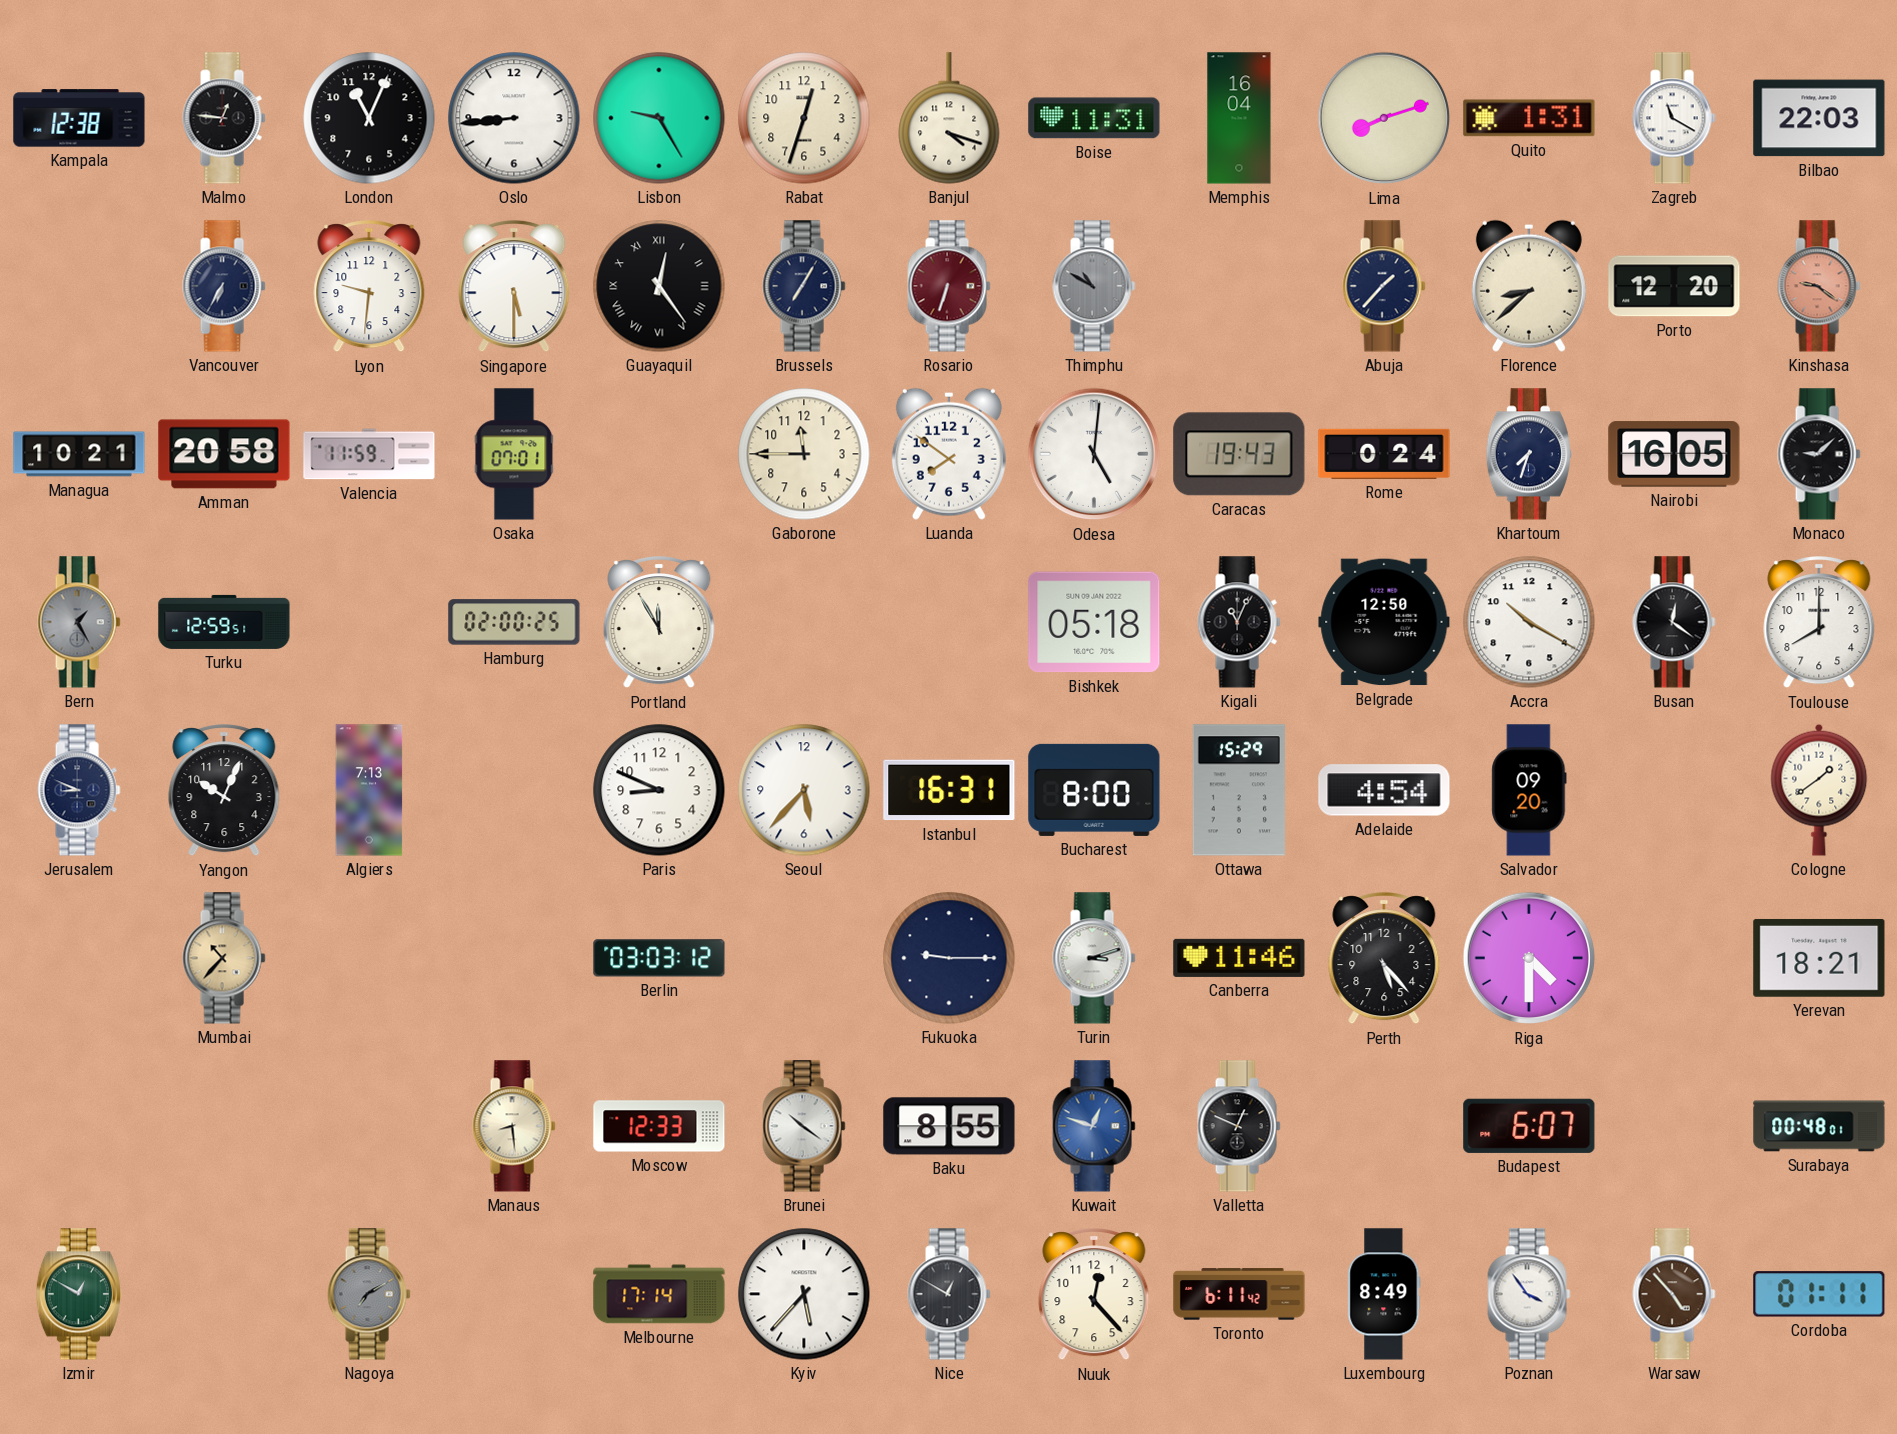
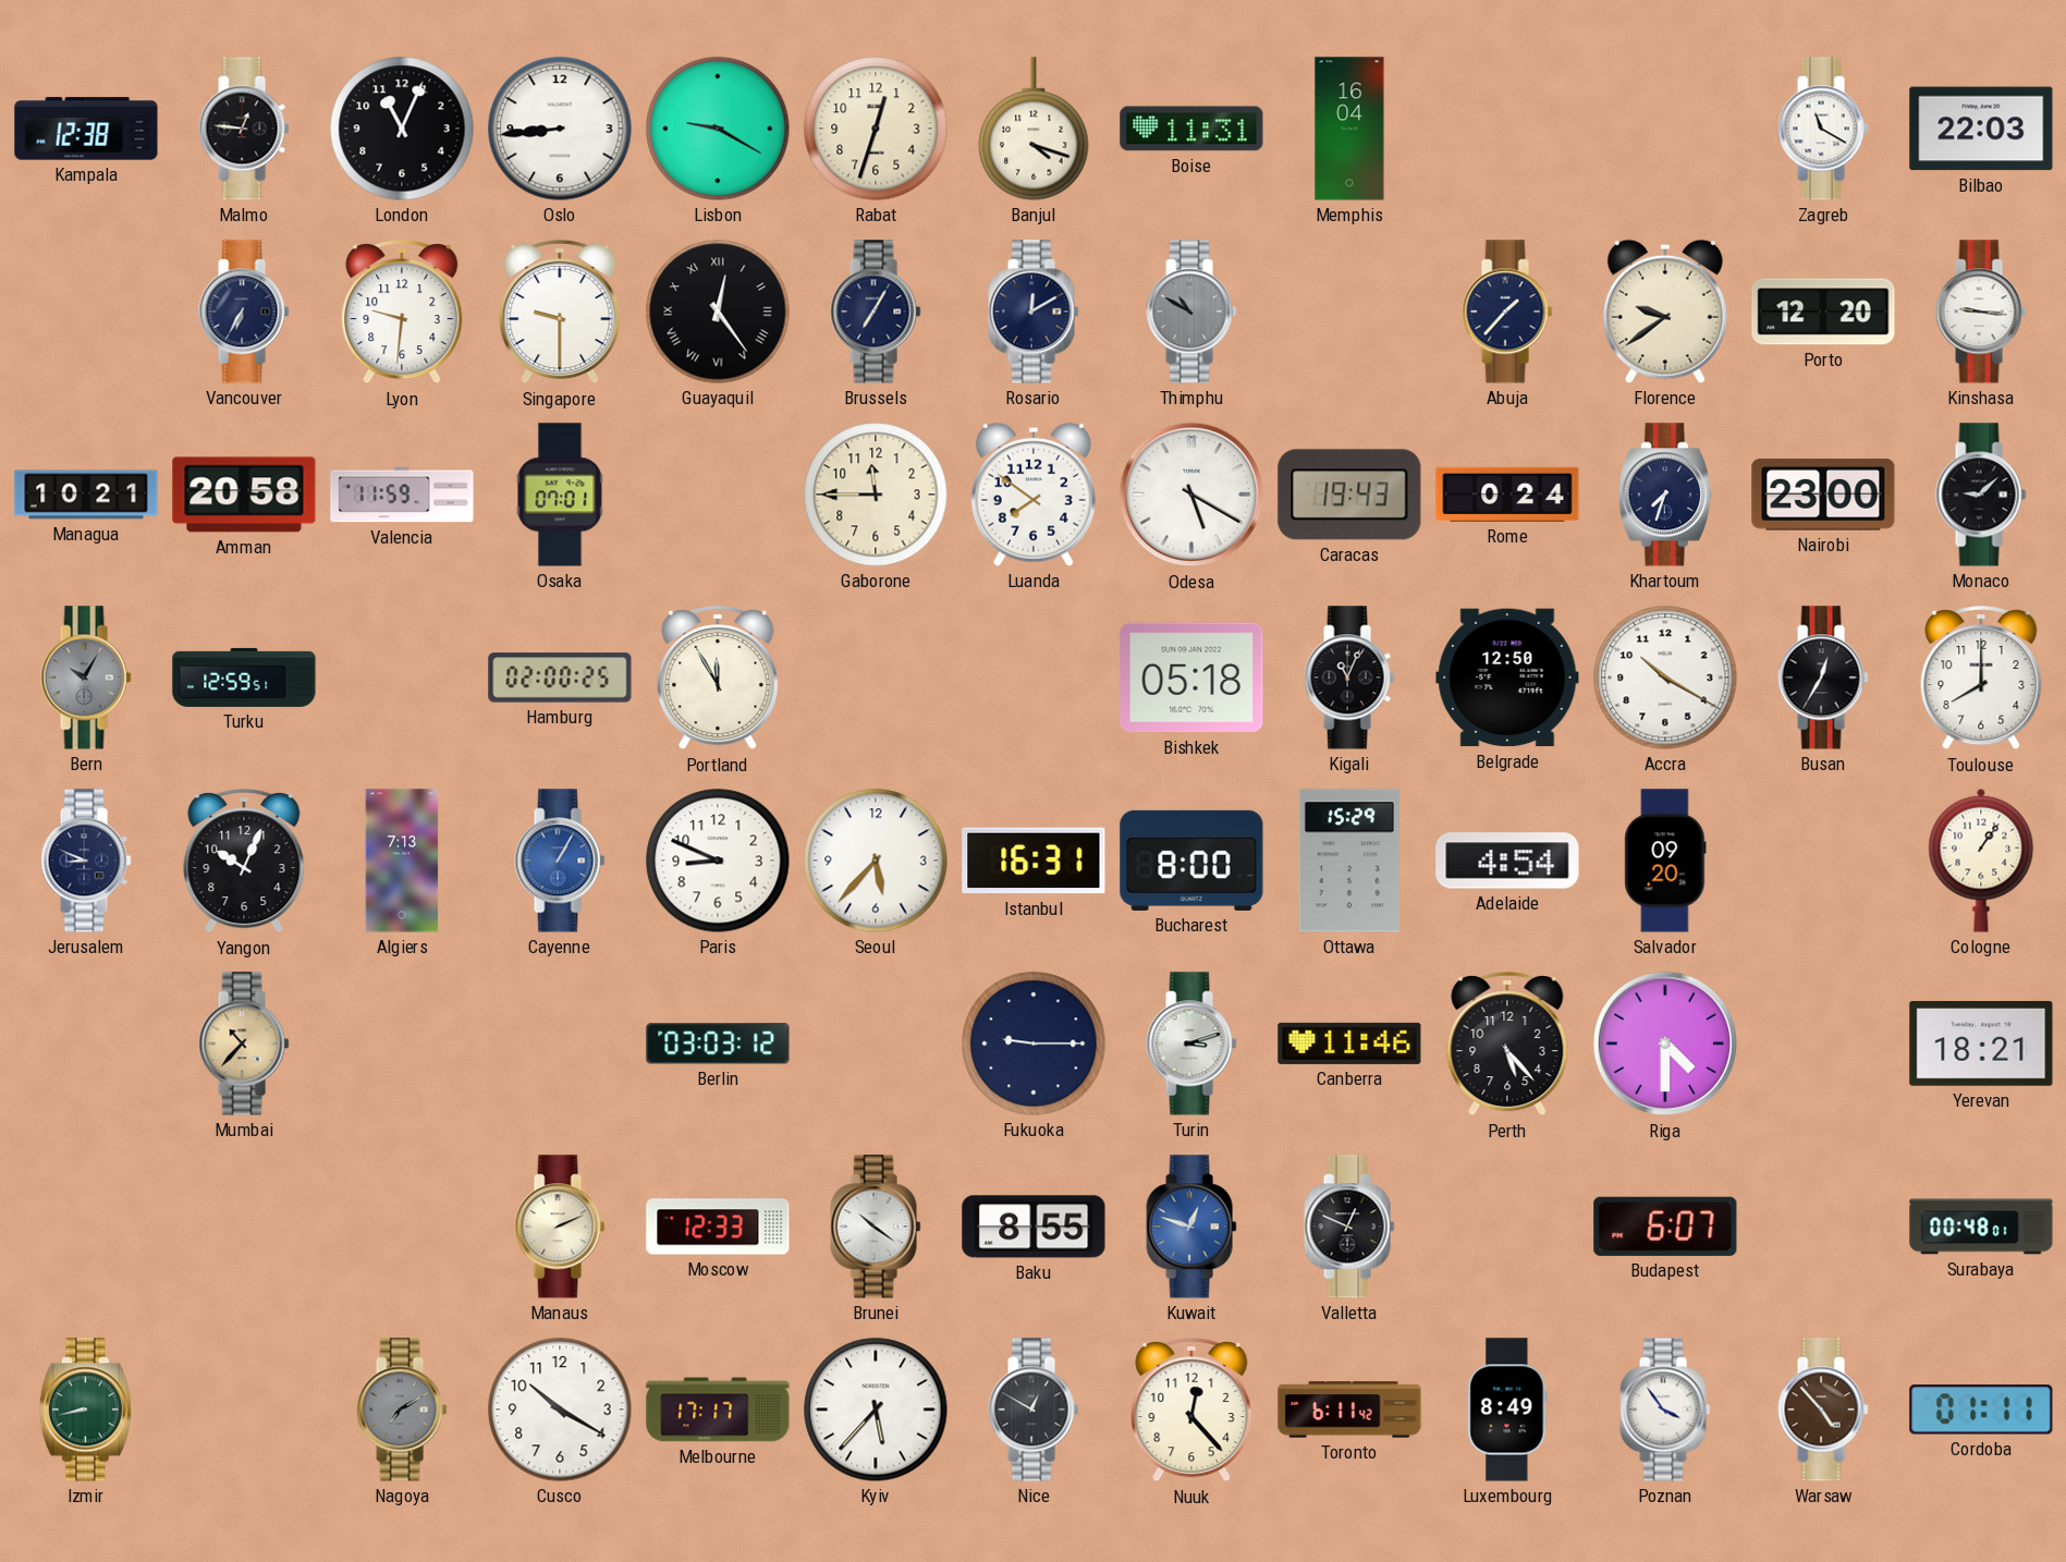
Lisbon: 9:25 -> 9:20 (718, 129)
Lima: 8:12 -> none (1384, 118)
Quito: 1:31 -> none (1529, 118)
Singapore: 5:30 -> 9:30 (560, 313)
Rosario: 6:33 -> 12:10 (1034, 312)
Rosario dial: burgundy -> navy (1034, 312)
Florence: 8:38 -> 9:39 (1665, 312)
Kinshasa: 9:21 -> 9:16 (1981, 312)
Kinshasa dial: salmon -> white (1981, 312)
Odesa: 5:01 -> 5:20 (1191, 495)
Nairobi: 16:05 -> 23:00 (1823, 495)
Bern: 1:25 -> 10:05 (86, 678)
Busan: 12:21 -> 12:35 (1823, 678)
Cayenne: none -> 1:05 (560, 861)
Cologne: 1:39 -> 1:06 (1981, 861)
Manaus: 8:29 -> 2:11 (560, 1227)
Izmir: 12:50 -> 8:43 (86, 1410)
Cusco: none -> 10:20 (560, 1410)
Melbourne: 17:14 -> 17:17 (718, 1410)
